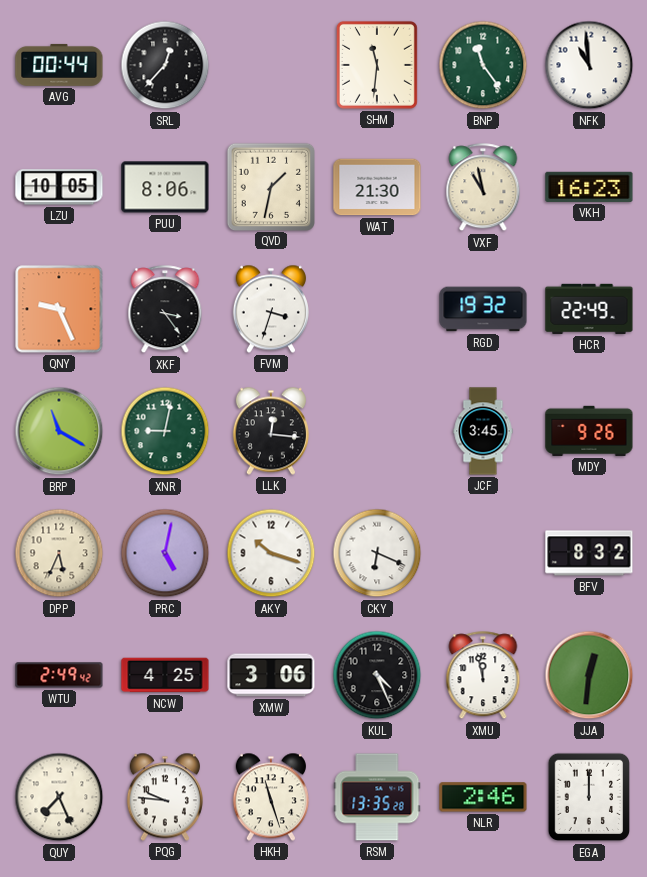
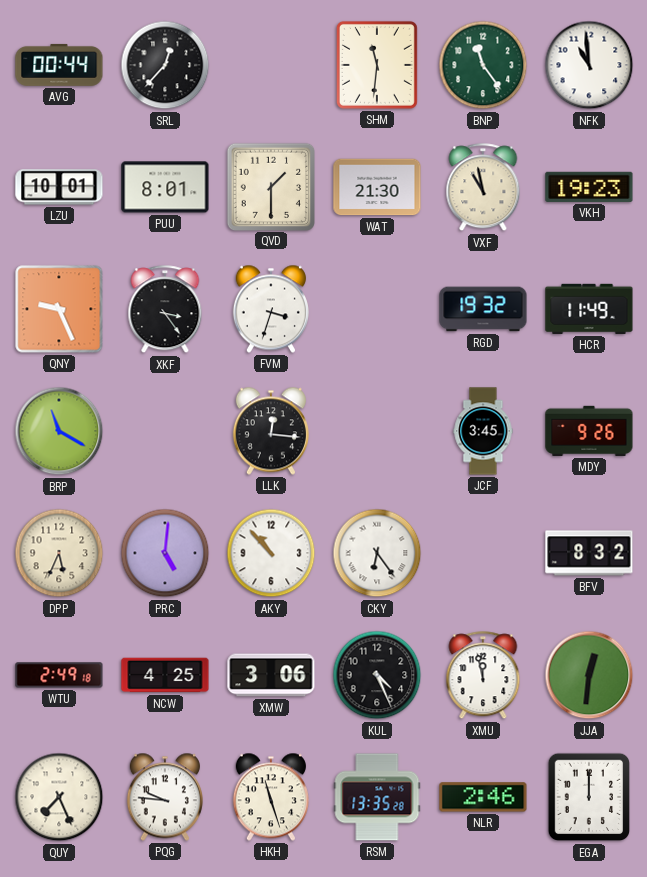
LZU: 10:05 -> 10:01 (59, 187)
PUU: 8:06 -> 8:01 (165, 187)
QVD: 1:32 -> 1:30 (270, 186)
VKH: 16:23 -> 19:23 (589, 187)
HCR: 22:49 -> 11:49 (589, 309)
XNR: 9:02 -> none (165, 431)
PRC: 5:02 -> 5:01 (165, 553)
AKY: 10:18 -> 10:53 (271, 553)
CKY: 6:19 -> 6:24 (377, 553)
WTU: 2:49:42 -> 2:49:18 (59, 675)
